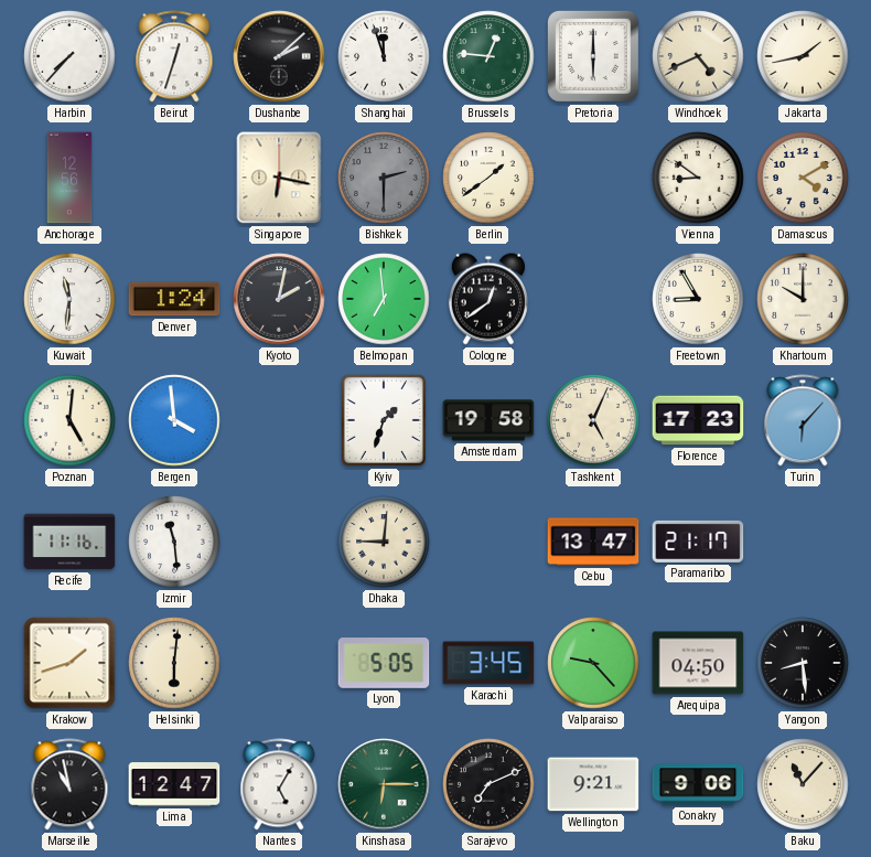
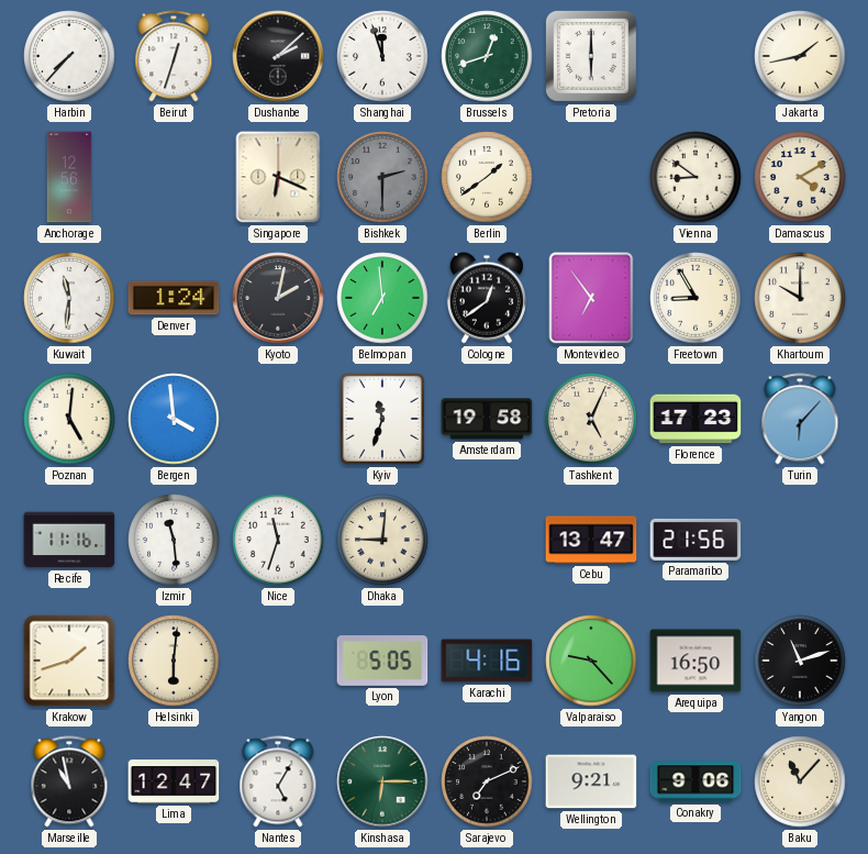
Brussels: 12:46 -> 12:42 (487, 56)
Windhoek: 4:41 -> none (698, 56)
Singapore: 6:17 -> 6:19 (278, 177)
Montevideo: none -> 6:54 (591, 298)
Kyiv: 1:33 -> 11:33 (382, 419)
Nice: none -> 11:33 (278, 540)
Paramaribo: 21:17 -> 21:56 (695, 540)
Karachi: 3:45 -> 4:16 (487, 661)
Arequipa: 04:50 -> 16:50 (695, 661)
Yangon: 8:29 -> 11:12 (800, 661)
